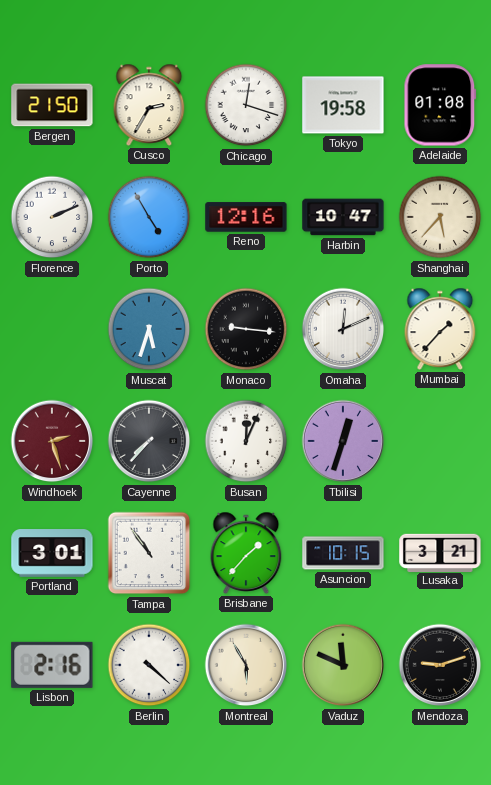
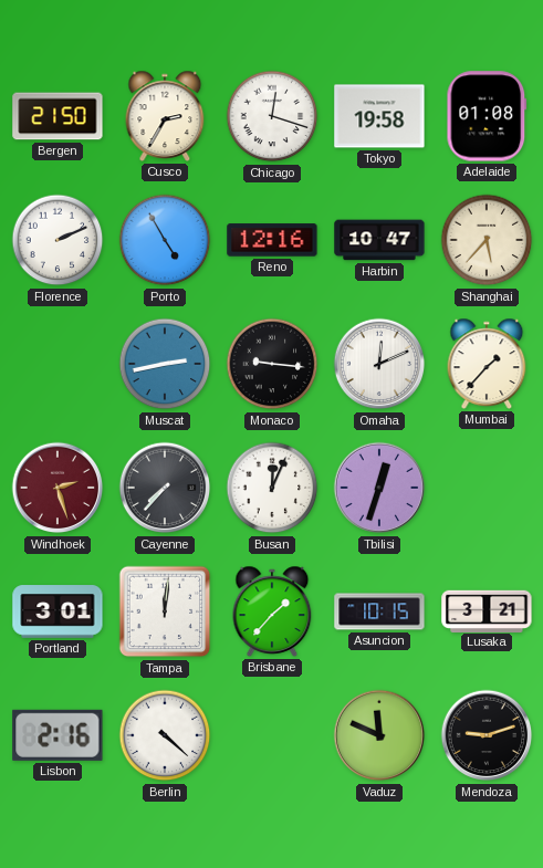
Muscat: 5:33 -> 2:43 (165, 364)
Tampa: 10:54 -> 12:01 (165, 611)
Montreal: 5:55 -> none (246, 665)
